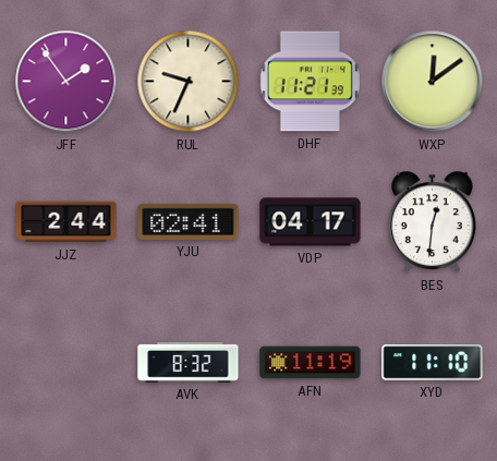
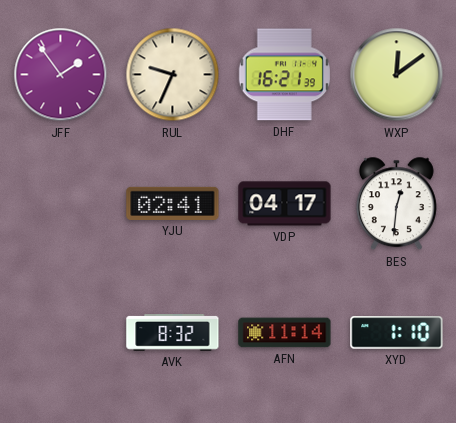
DHF: 11:21 -> 16:21 (284, 75)
JJZ: 2:44 -> none (66, 222)
AFN: 11:19 -> 11:14 (285, 333)
XYD: 11:10 -> 1:10 (397, 333)
